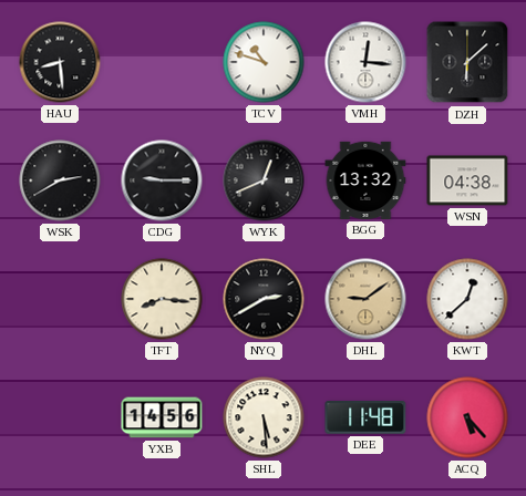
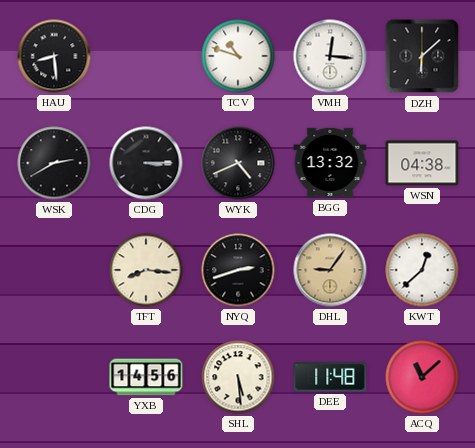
CDG: 9:15 -> 3:15 (146, 163)
WYK: 12:41 -> 4:41 (238, 163)
NYQ: 2:40 -> 2:42 (238, 270)
DHL: 9:09 -> 9:06 (330, 270)
ACQ: 5:23 -> 11:08 (422, 377)
